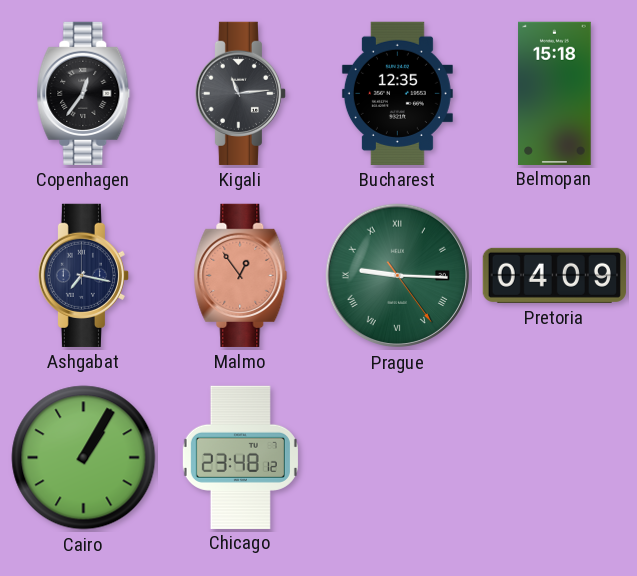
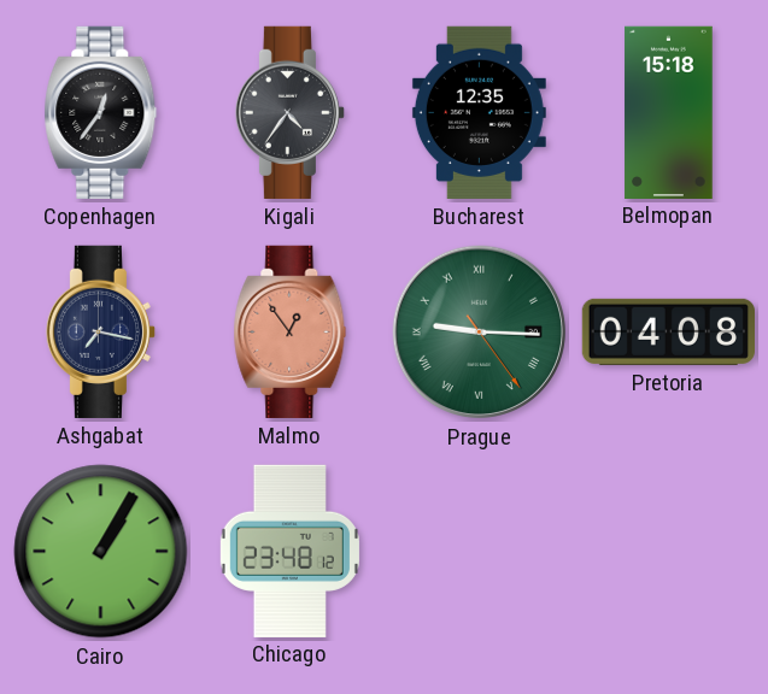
Kigali: 11:14 -> 4:36 (289, 112)
Pretoria: 04:09 -> 04:08 (668, 331)
